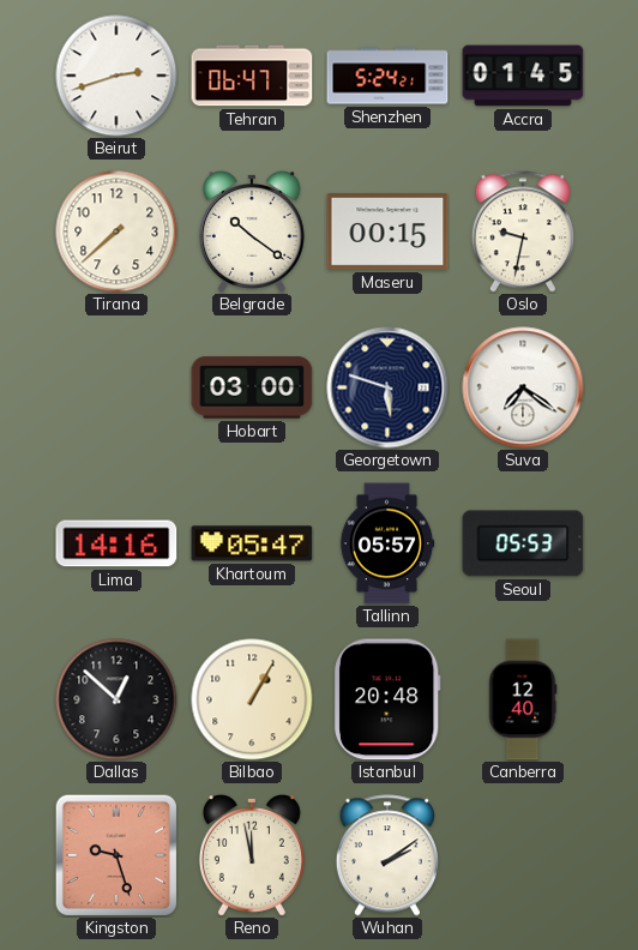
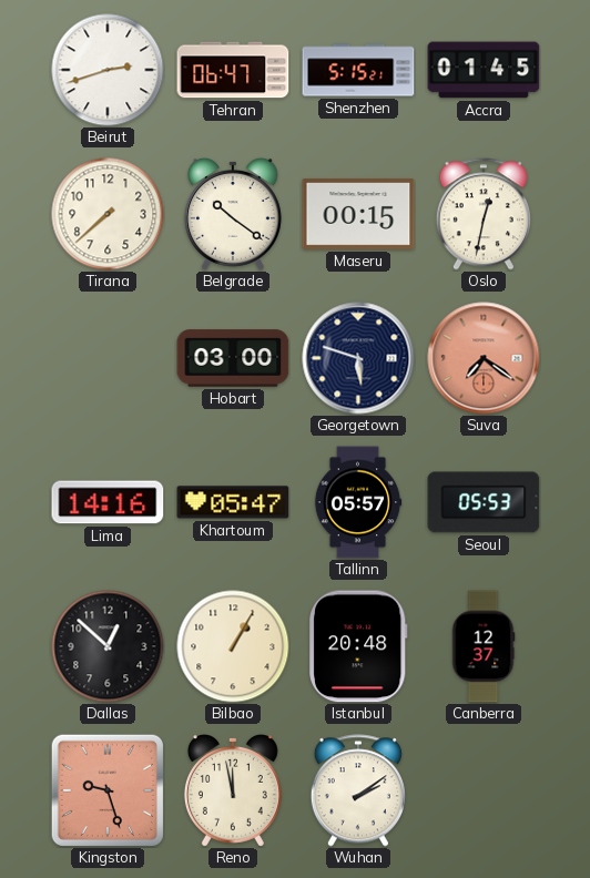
Shenzhen: 5:24 -> 5:15 (358, 70)
Oslo: 9:32 -> 12:32 (484, 214)
Suva dial: white -> salmon (484, 358)
Canberra: 12:40 -> 12:37 (484, 646)
